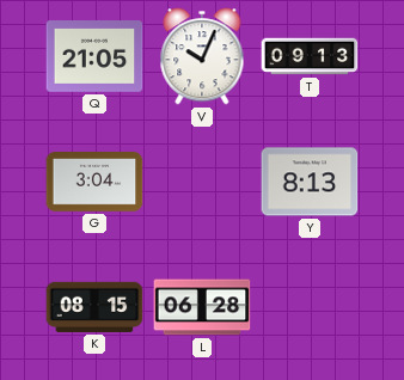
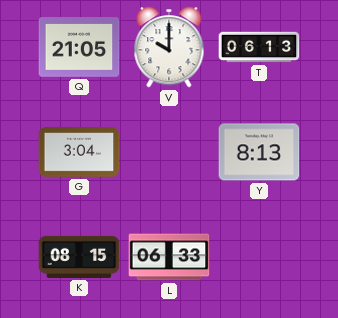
V: 10:04 -> 10:00 (169, 47)
T: 09:13 -> 06:13 (259, 47)
L: 06:28 -> 06:33 (169, 257)
